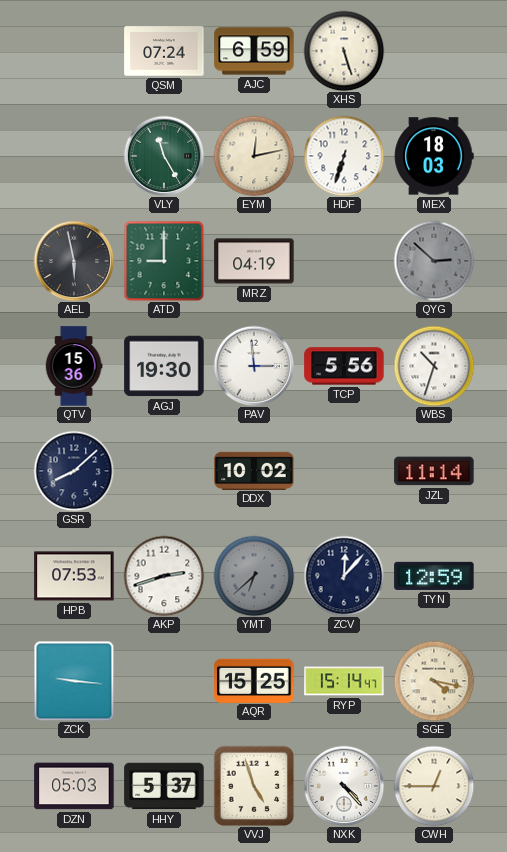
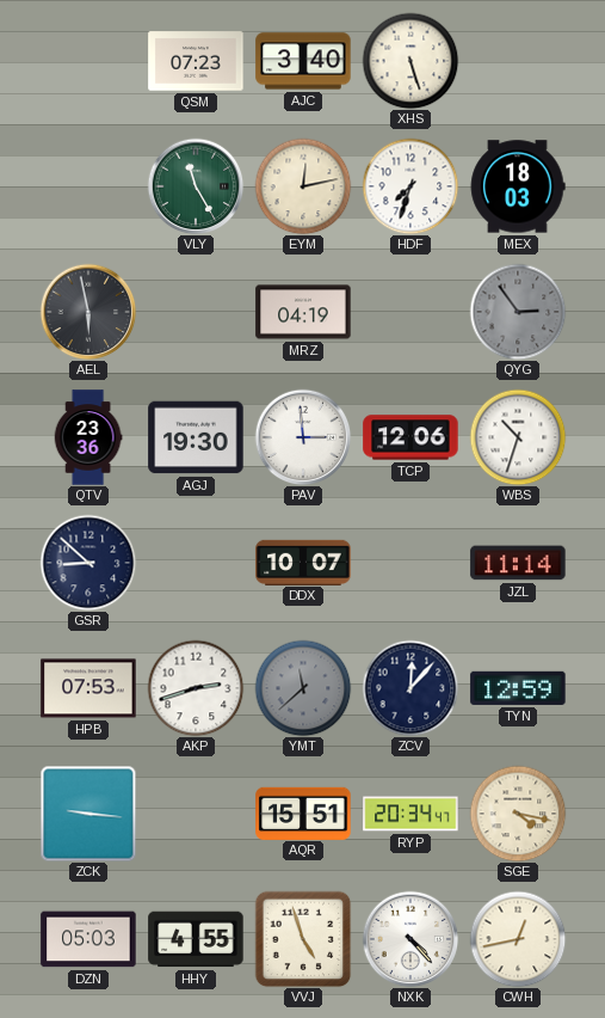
QSM: 07:24 -> 07:23 (196, 61)
AJC: 6:59 -> 3:40 (303, 61)
HDF: 6:33 -> 7:33 (410, 186)
ATD: 9:00 -> none (164, 261)
QYG: 2:52 -> 2:54 (518, 312)
QTV: 15:36 -> 23:36 (88, 437)
TCP: 5:56 -> 12:06 (410, 437)
GSR: 8:08 -> 8:52 (88, 563)
DDX: 10:02 -> 10:07 (303, 562)
YMT: 6:38 -> 11:38 (303, 688)
AQR: 15:25 -> 15:51 (303, 812)
RYP: 15:14 -> 20:34 (410, 814)
HHY: 5:37 -> 4:55 (196, 939)
CWH: 12:45 -> 12:43 (518, 939)
